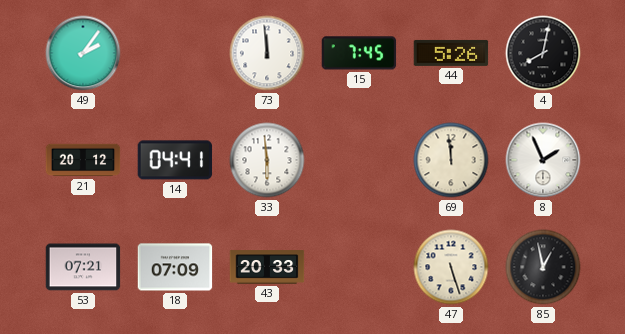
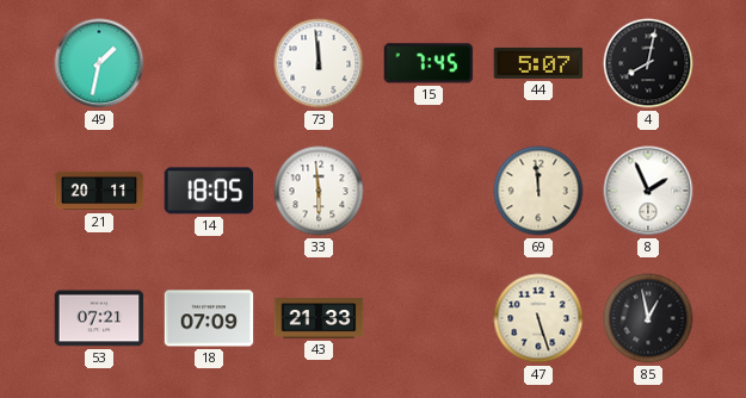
49: 2:06 -> 1:32 (99, 63)
44: 5:26 -> 5:07 (538, 63)
21: 20:12 -> 20:11 (99, 191)
14: 04:41 -> 18:05 (209, 191)
43: 20:33 -> 21:33 (319, 318)
